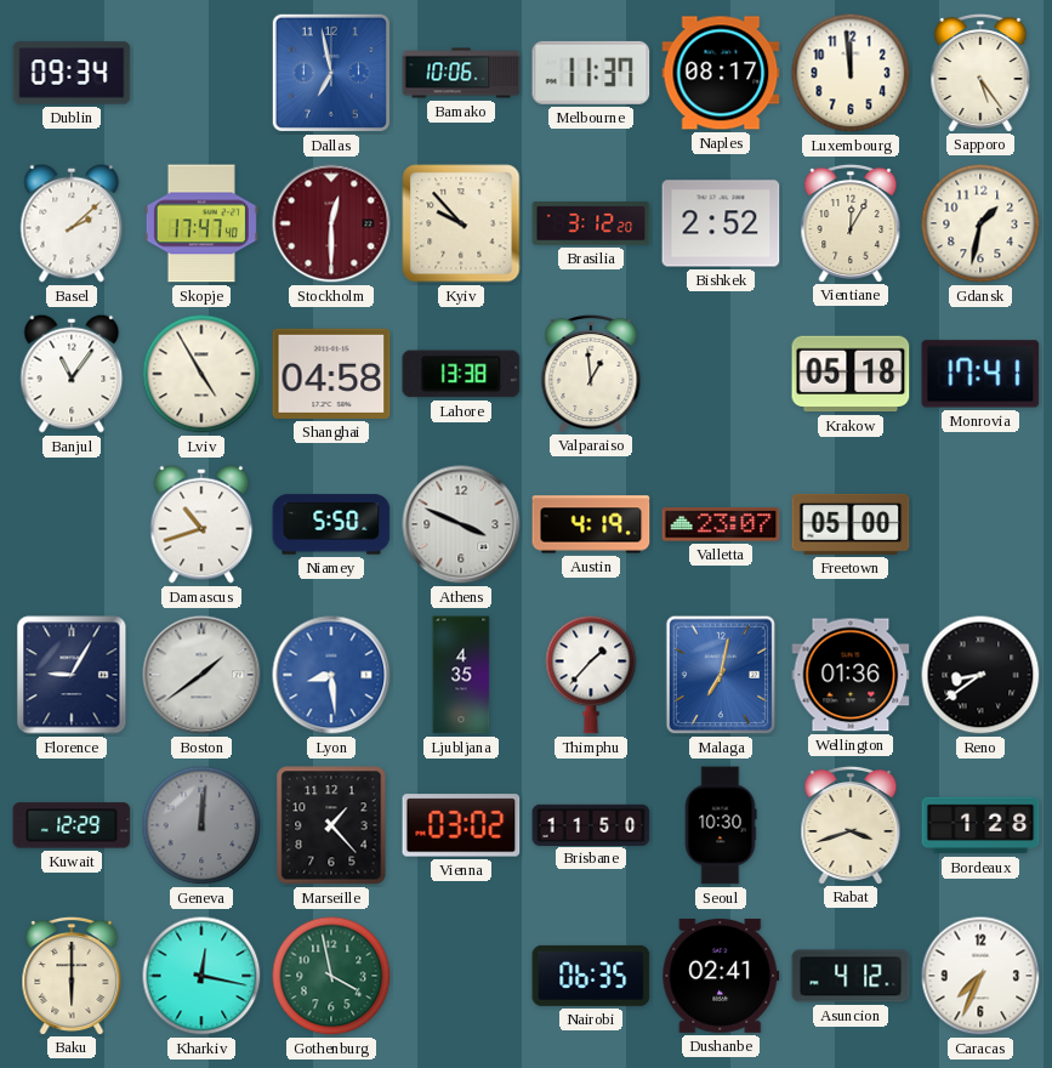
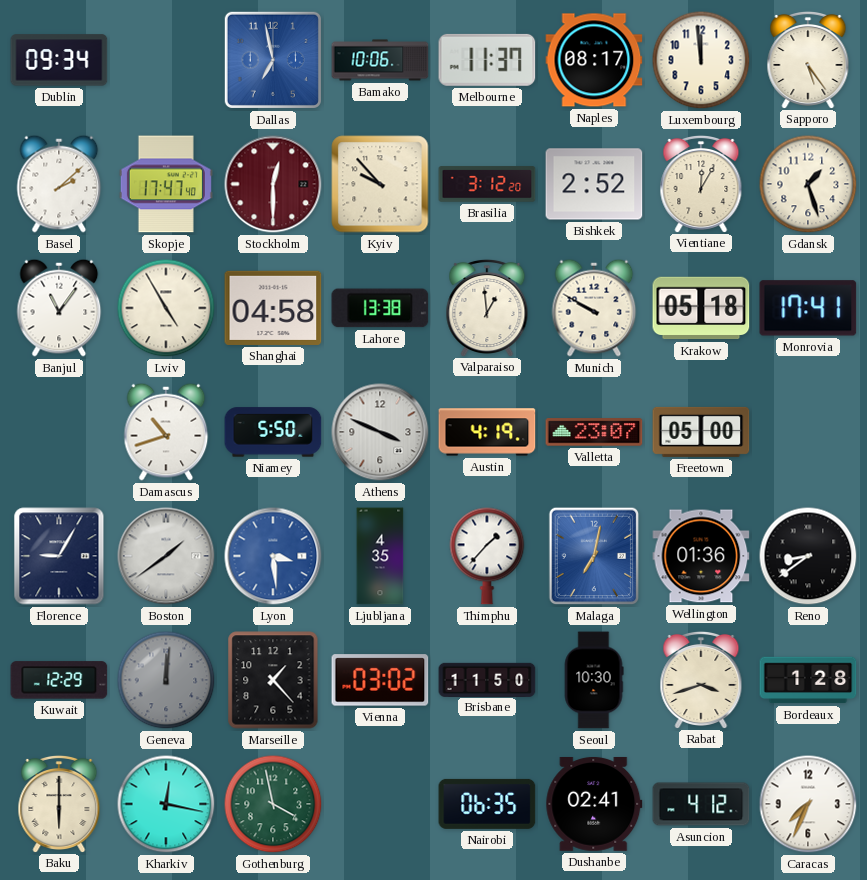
Gdansk: 1:32 -> 1:27 (808, 184)
Munich: none -> 9:50 (594, 308)
Lyon: 8:29 -> 3:29 (273, 556)
